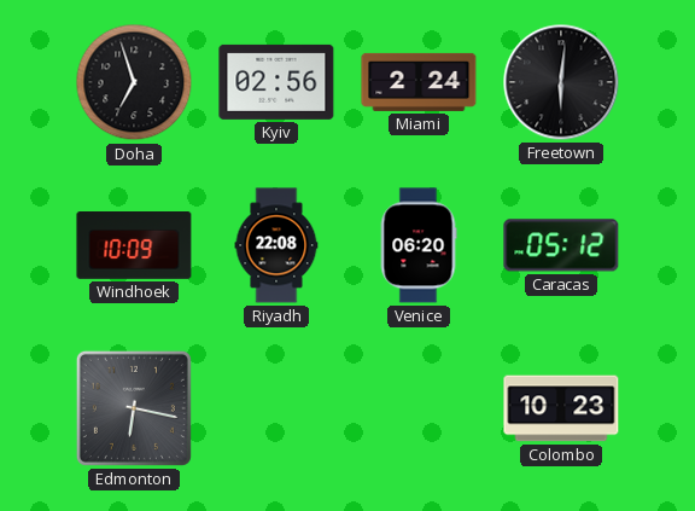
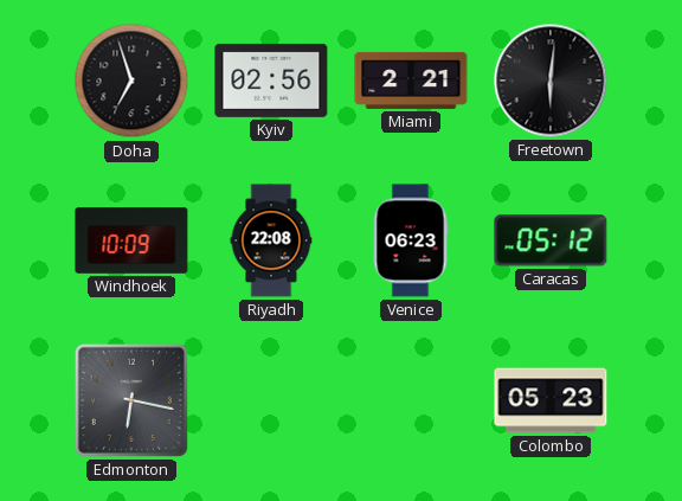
Miami: 2:24 -> 2:21 (411, 81)
Venice: 06:20 -> 06:23 (411, 240)
Colombo: 10:23 -> 05:23 (551, 400)
